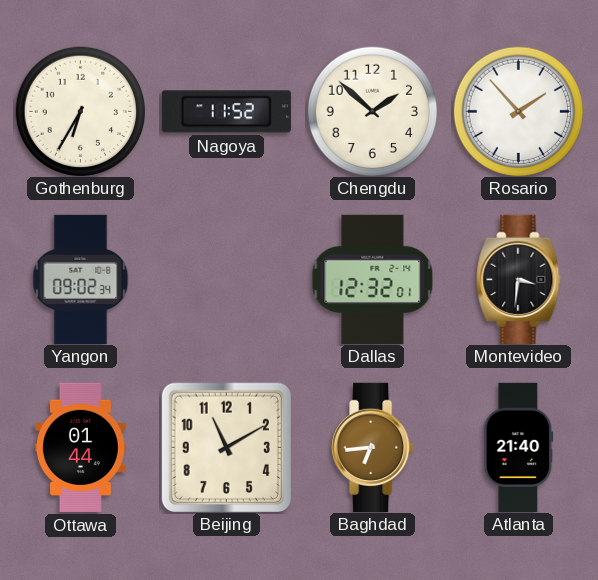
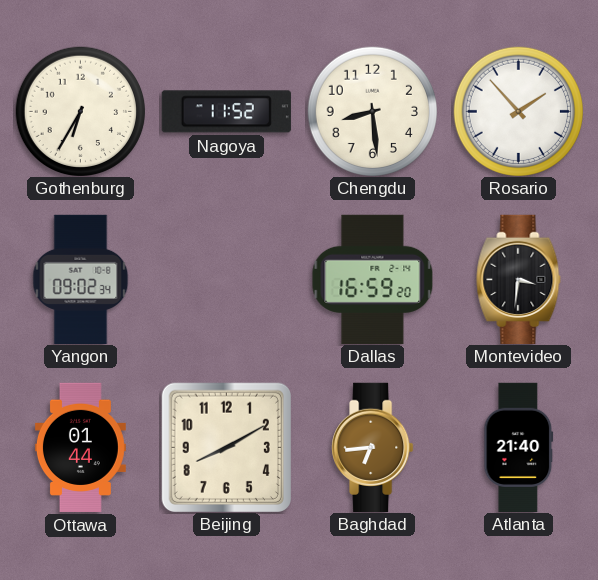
Chengdu: 1:52 -> 8:29 (372, 111)
Dallas: 12:32 -> 16:59 (373, 279)
Beijing: 11:10 -> 8:10 (226, 447)
